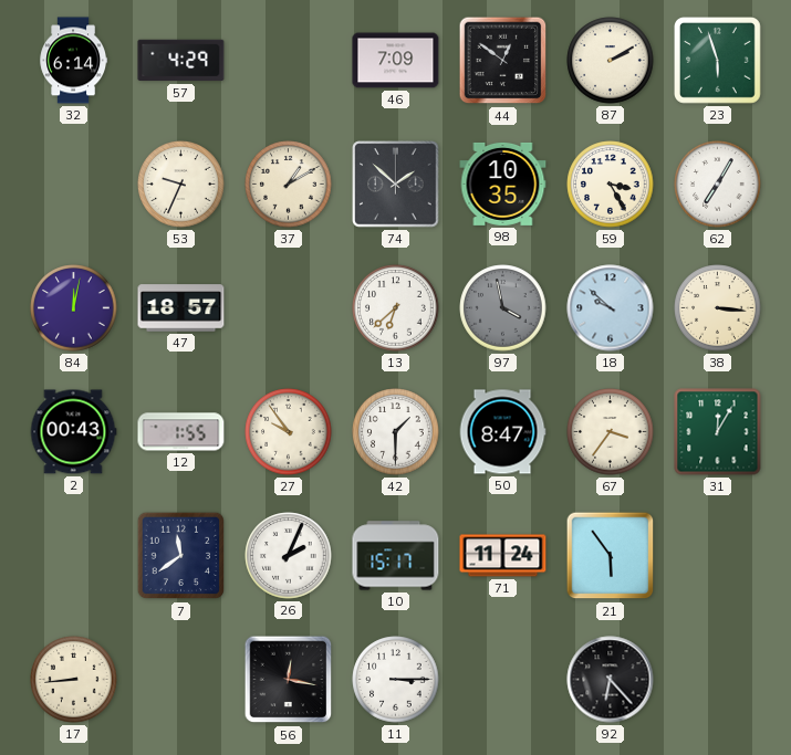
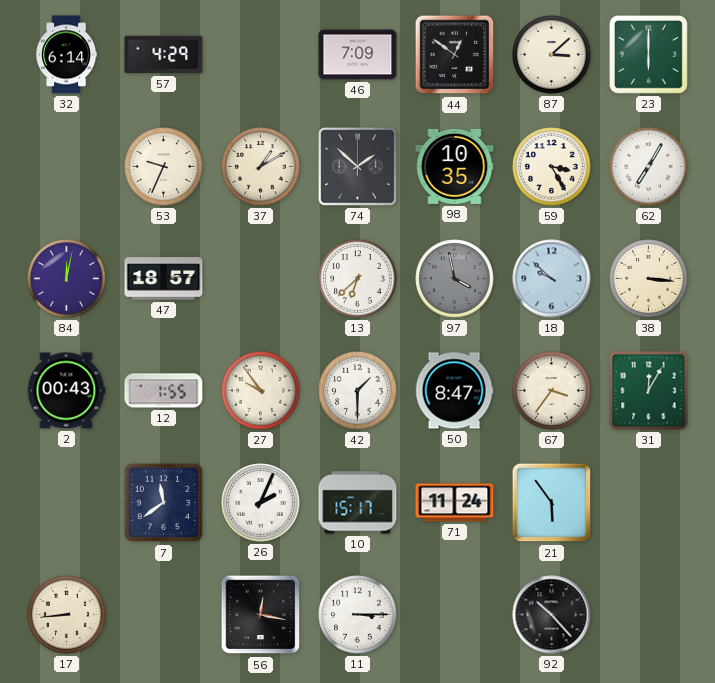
87: 2:10 -> 3:08 (552, 55)
23: 5:57 -> 6:00 (649, 55)
92: 6:23 -> 10:23 (552, 615)
